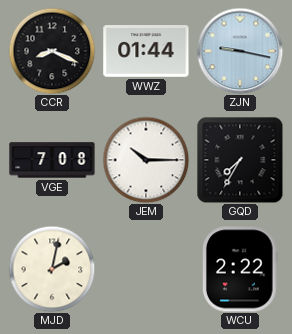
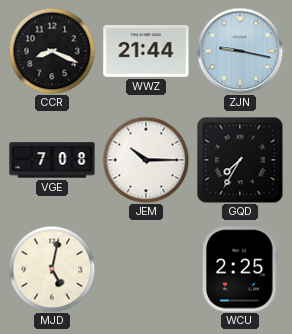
WWZ: 01:44 -> 21:44 (146, 52)
MJD: 2:02 -> 5:02 (52, 269)
WCU: 2:22 -> 2:25 (241, 269)
